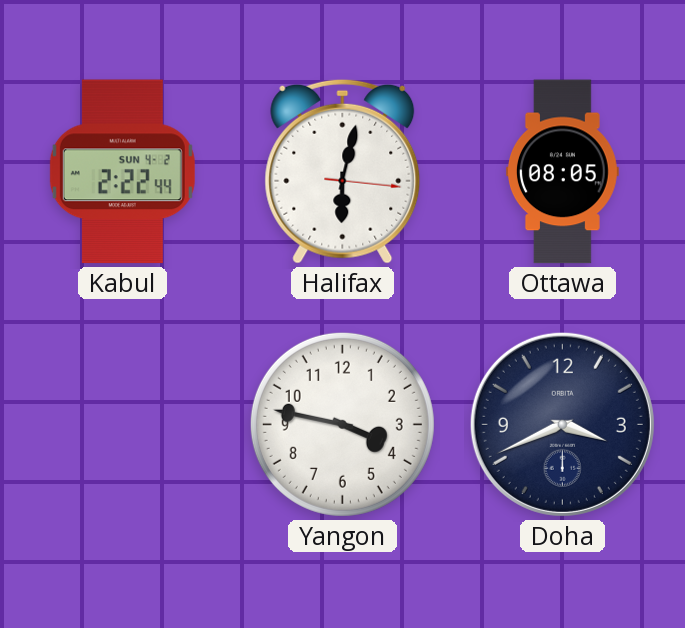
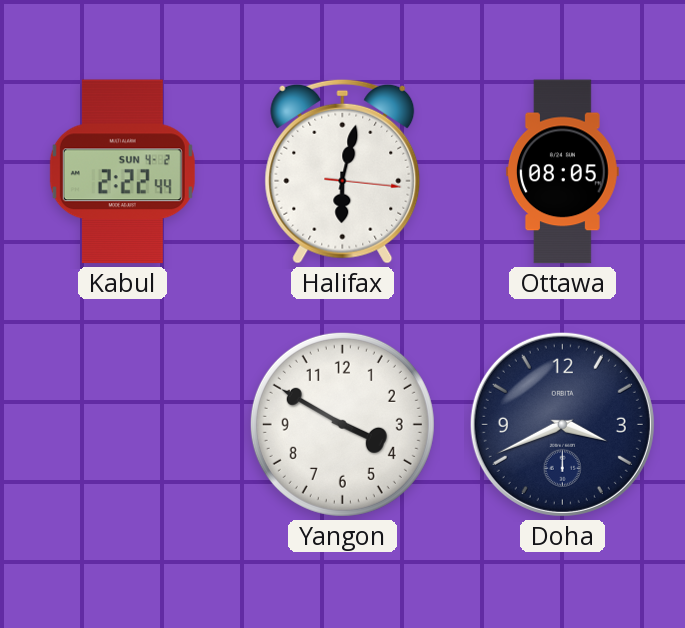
Yangon: 3:47 -> 3:50 (342, 424)
